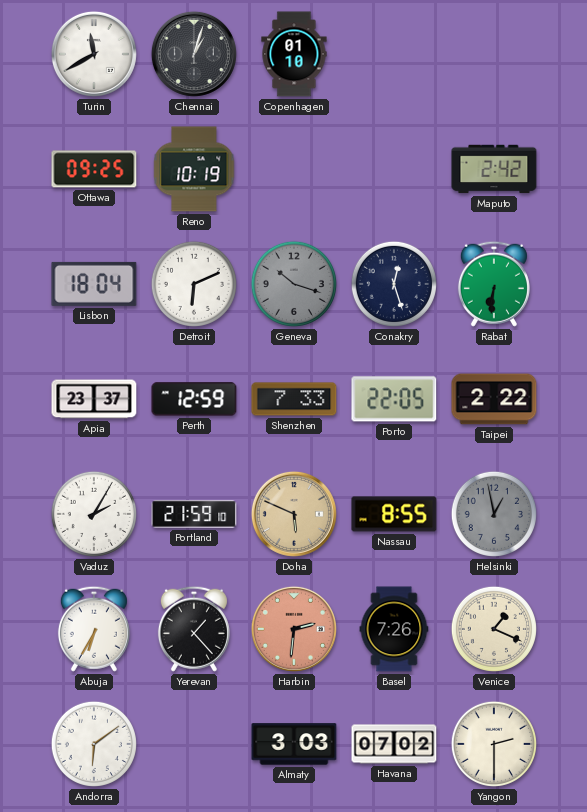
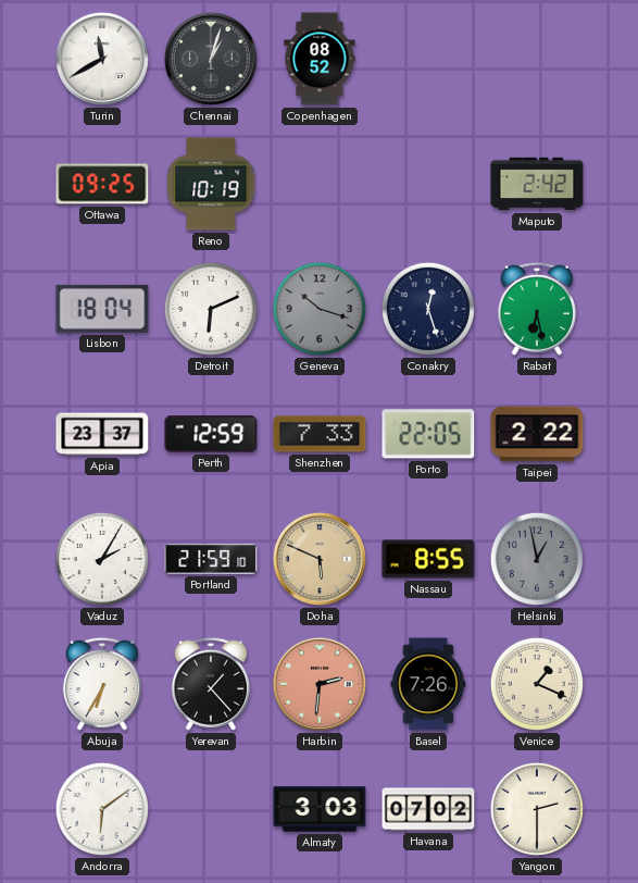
Copenhagen: 01:10 -> 08:52 (320, 59)
Rabat: 6:31 -> 6:28 (537, 309)
